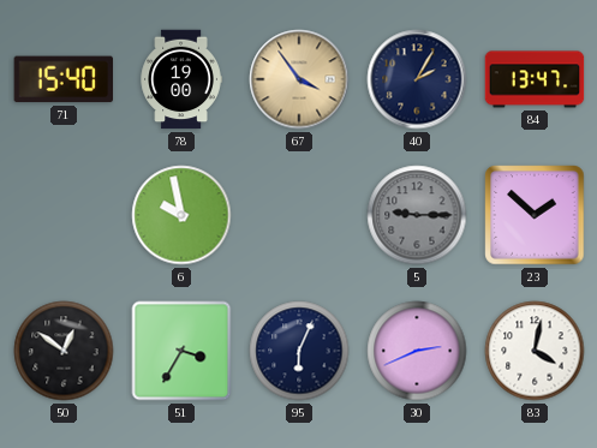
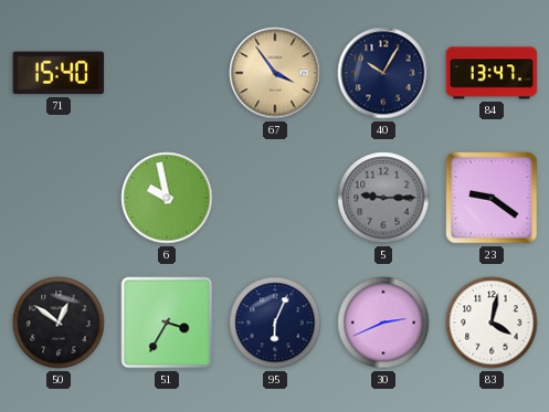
78: 19:00 -> none (181, 79)
40: 2:05 -> 10:05 (383, 73)
23: 1:52 -> 9:21 (492, 198)
